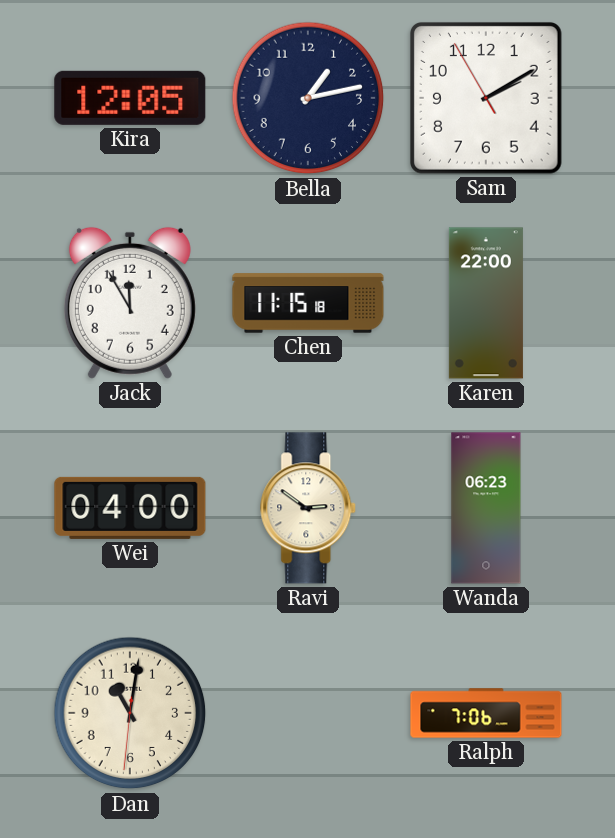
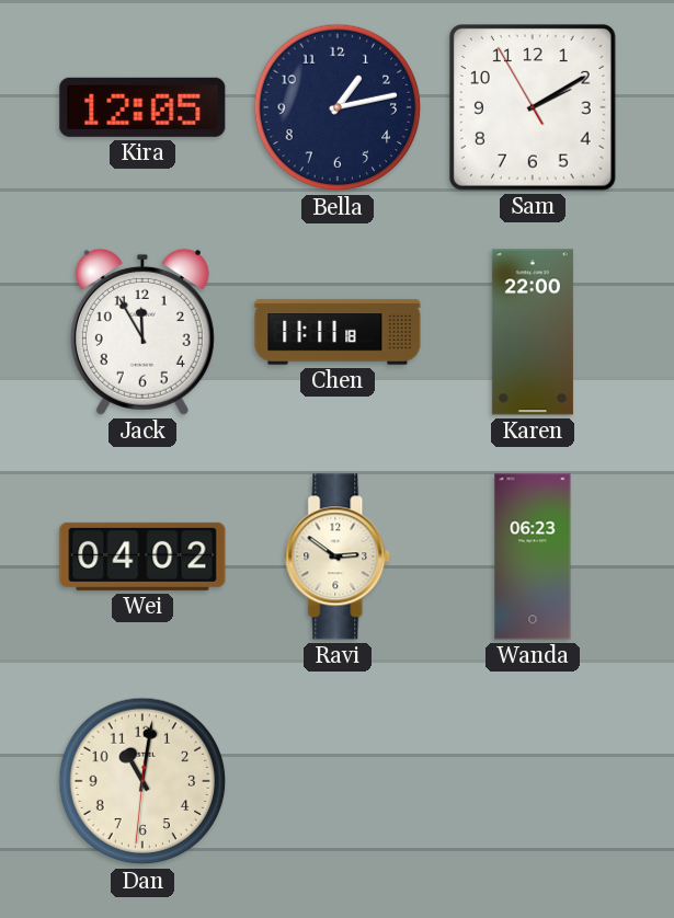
Chen: 11:15 -> 11:11 (338, 332)
Wei: 04:00 -> 04:02 (142, 556)
Ralph: 7:06 -> none (486, 713)
